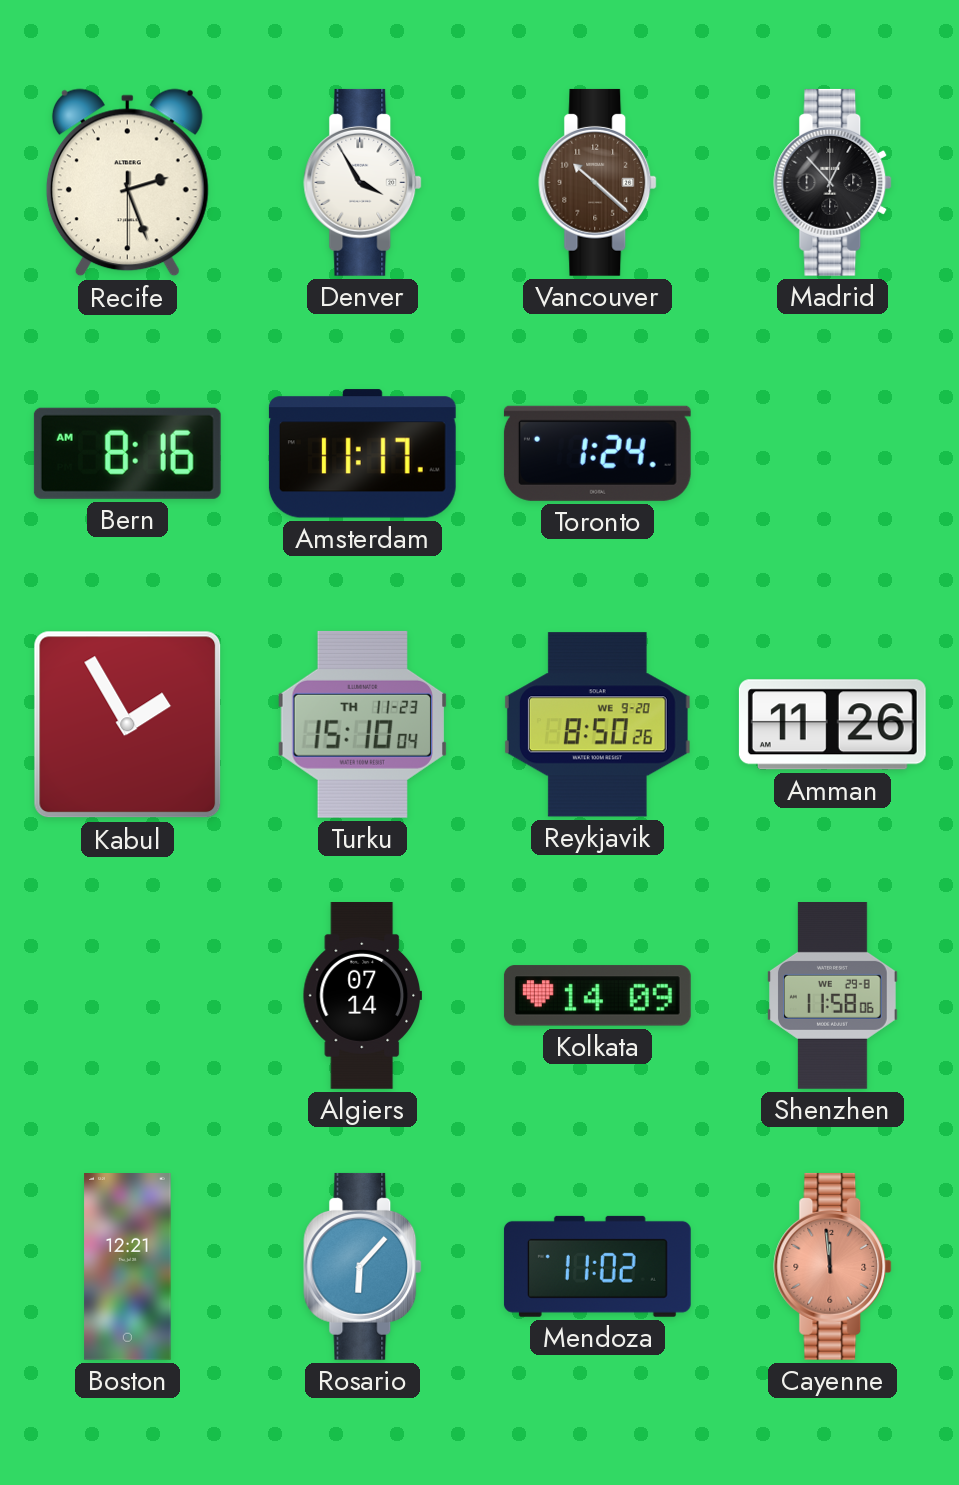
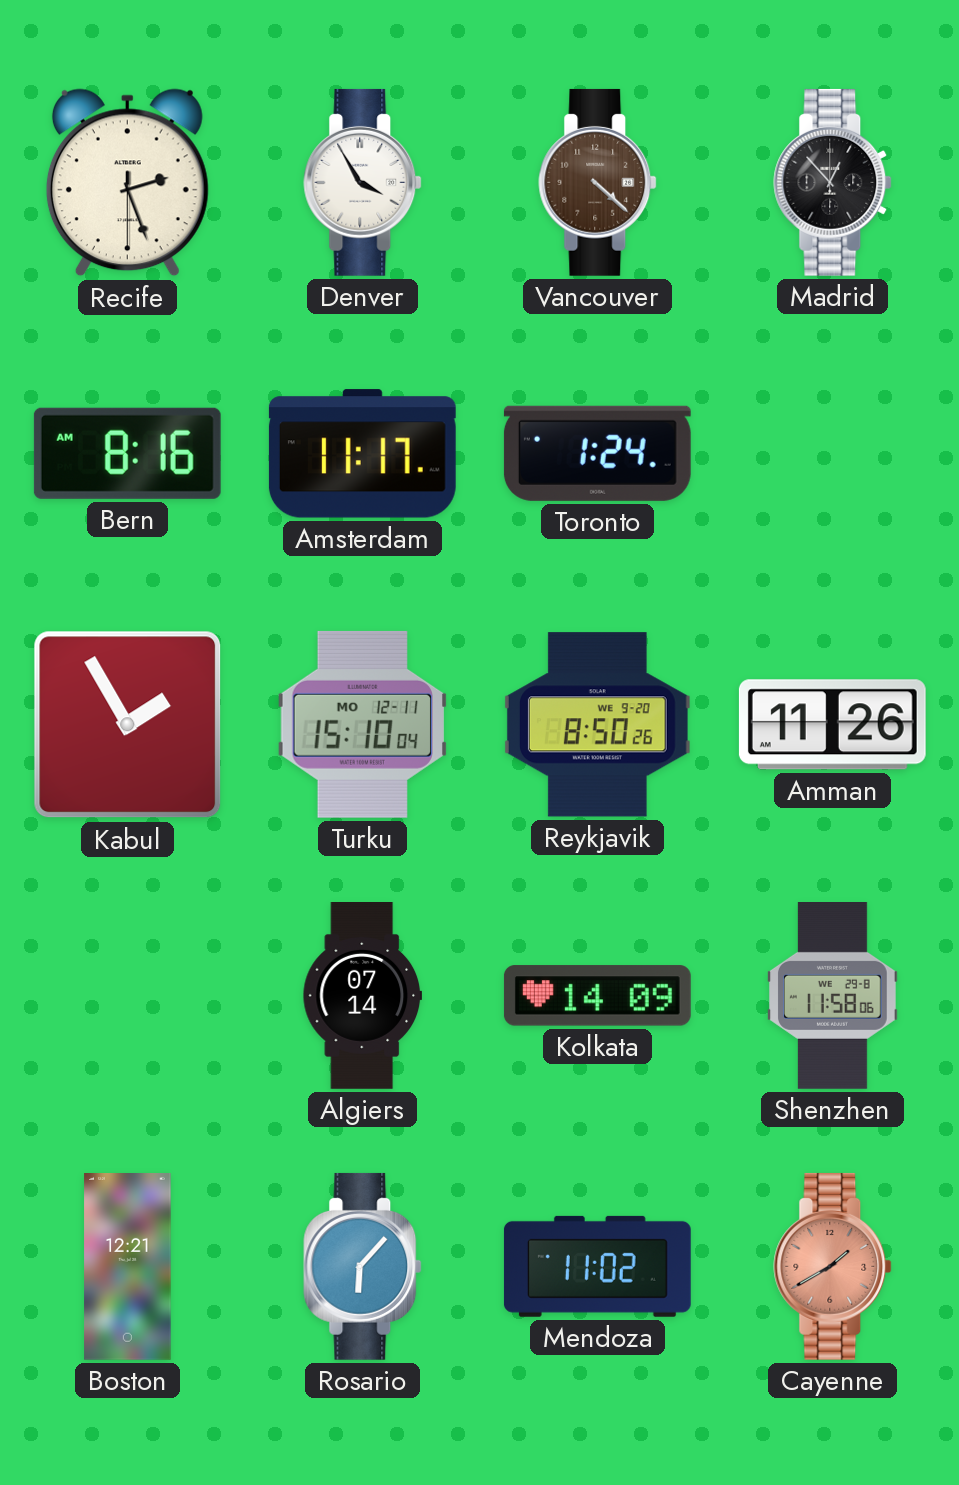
Vancouver: 10:22 -> 4:22 (598, 182)
Turku date: TH 11-23 -> MO 12-11 (362, 724)
Cayenne: 11:59 -> 1:40 (833, 1266)
